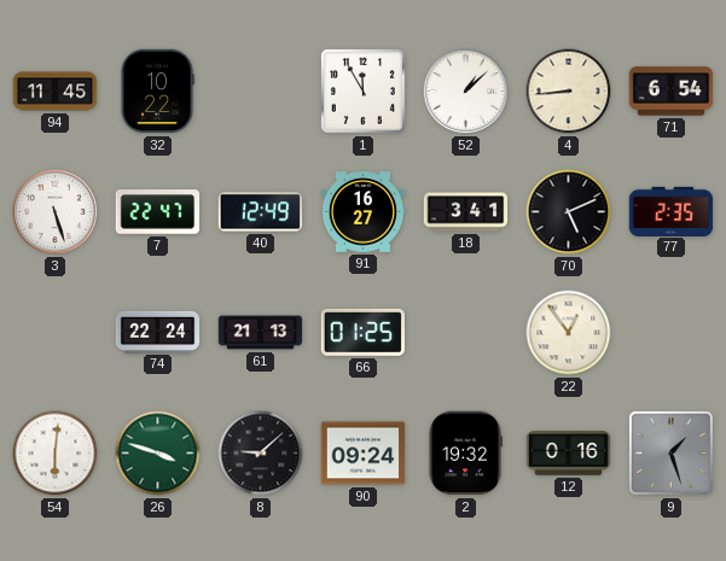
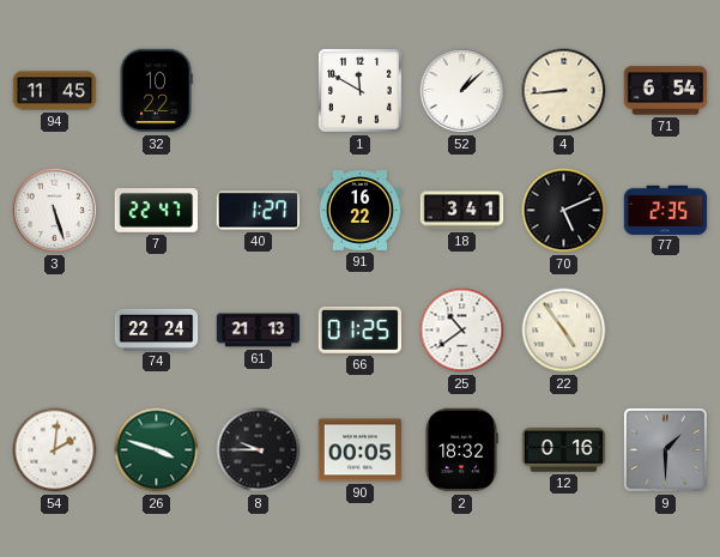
1: 11:55 -> 11:50 (359, 90)
40: 12:49 -> 1:27 (259, 211)
91: 16:27 -> 16:22 (361, 211)
25: none -> 10:39 (462, 331)
22: 12:54 -> 4:54 (564, 331)
54: 6:01 -> 2:01 (55, 450)
8: 9:08 -> 9:45 (259, 450)
90: 09:24 -> 00:05 (361, 450)
2: 19:32 -> 18:32 (461, 450)
9: 1:27 -> 1:30 (665, 449)
